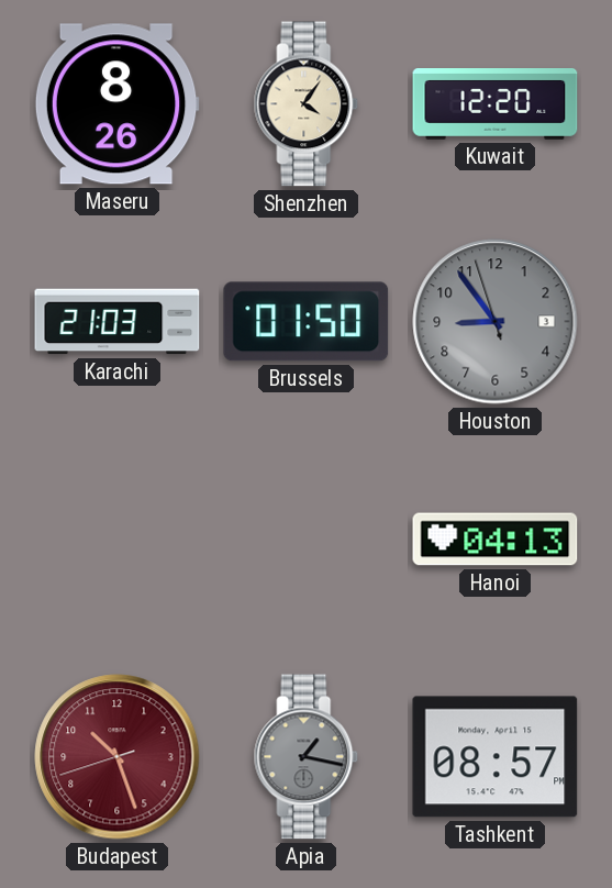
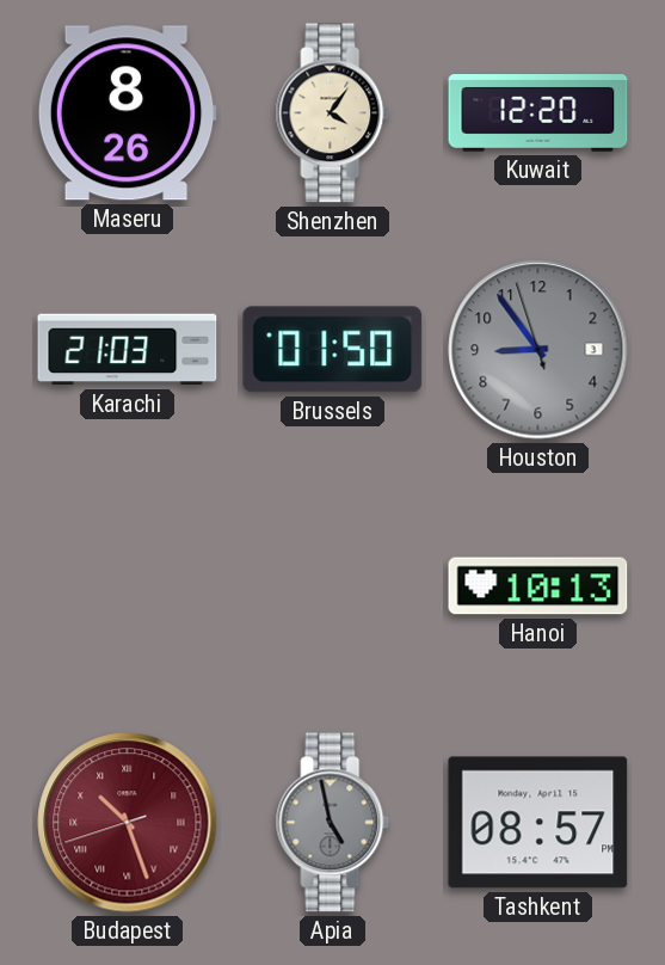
Hanoi: 04:13 -> 10:13 (538, 586)
Budapest numerals: Arabic -> Roman (128, 823)
Apia: 1:17 -> 4:58 (333, 823)
